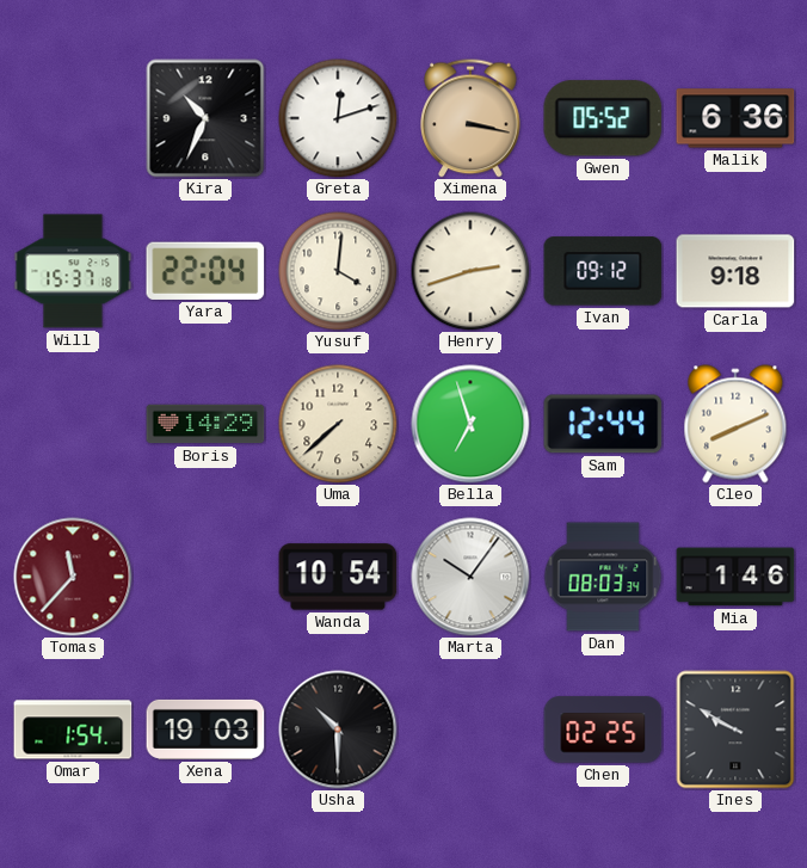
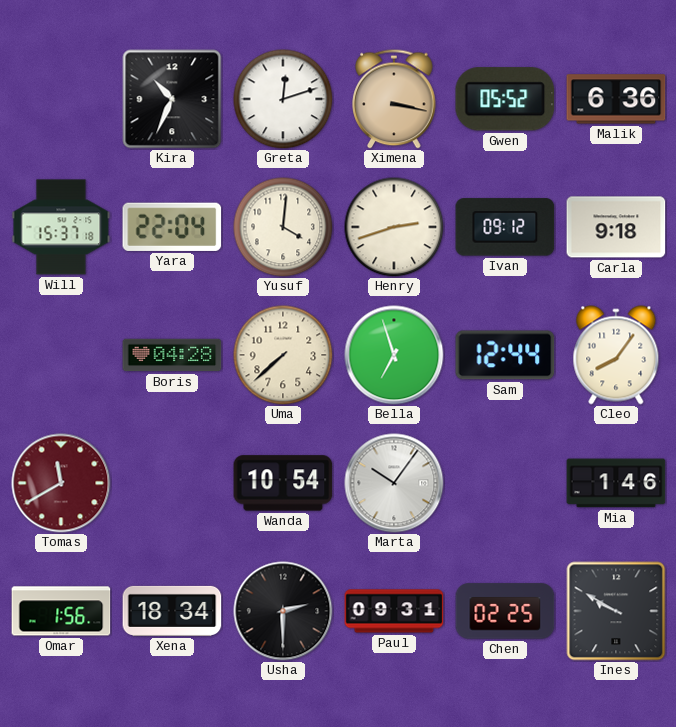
Boris: 14:29 -> 04:28 (172, 355)
Cleo: 8:11 -> 8:06 (616, 355)
Tomas: 11:37 -> 11:40 (61, 483)
Dan: 08:03 -> none (603, 577)
Omar: 1:54 -> 1:56 (61, 611)
Xena: 19:03 -> 18:34 (172, 611)
Usha: 10:30 -> 2:30 (283, 611)
Paul: none -> 09:31 (394, 611)
